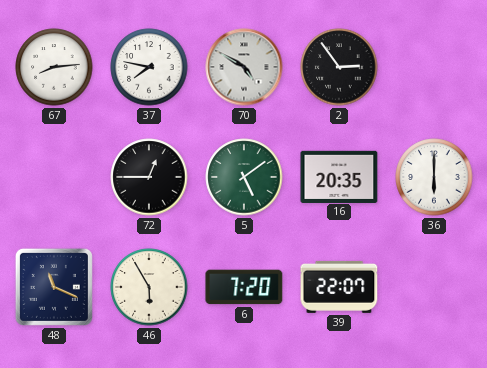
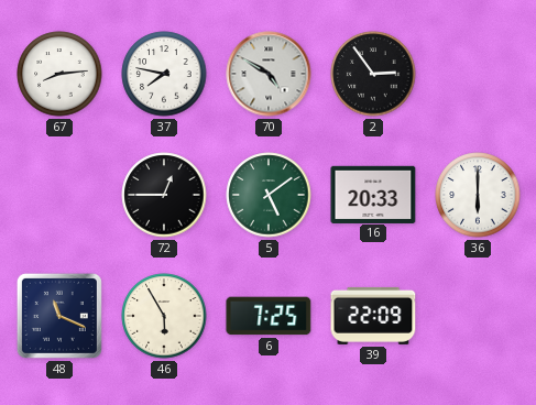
16: 20:35 -> 20:33 (373, 194)
6: 7:20 -> 7:25 (269, 316)
39: 22:07 -> 22:09 (373, 316)
